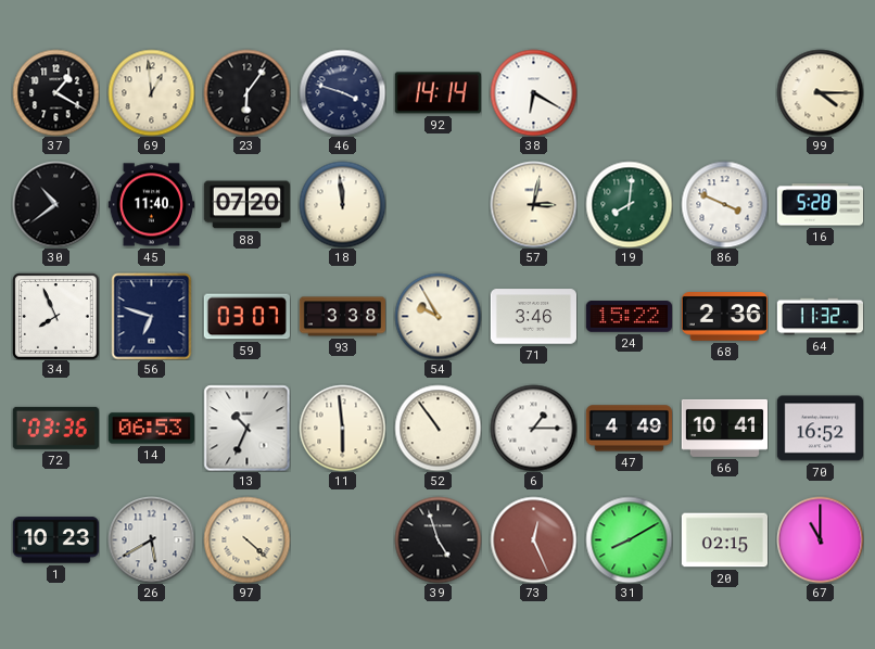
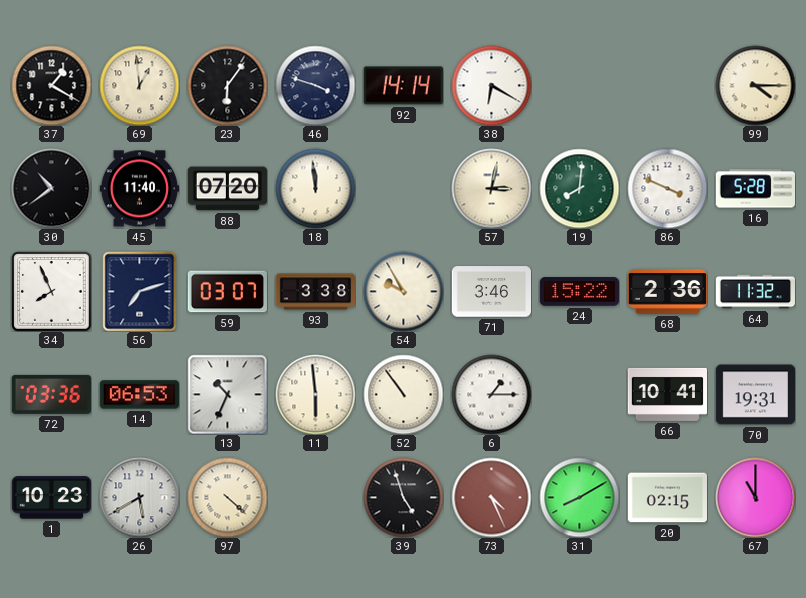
56: 6:48 -> 7:12 (140, 291)
47: 4:49 -> none (629, 429)
70: 16:52 -> 19:31 (755, 395)
73: 12:26 -> 4:26 (491, 497)
